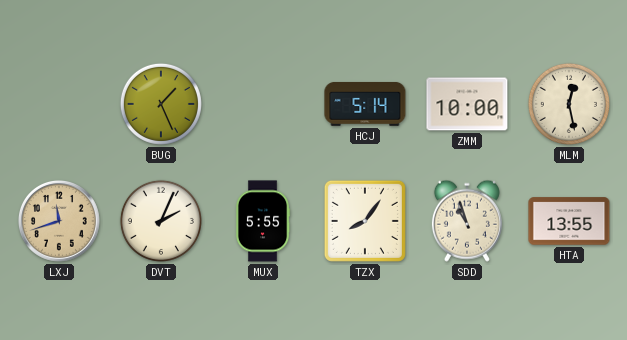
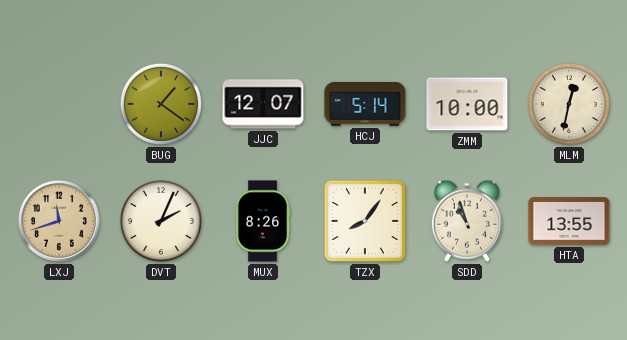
BUG: 1:26 -> 1:21 (161, 104)
JJC: none -> 12:07 (263, 104)
MLM: 12:28 -> 12:32 (569, 104)
MUX: 5:55 -> 8:26 (263, 221)
